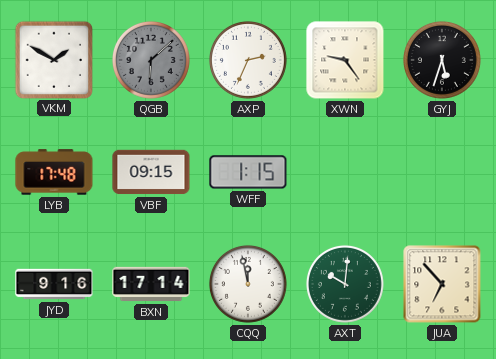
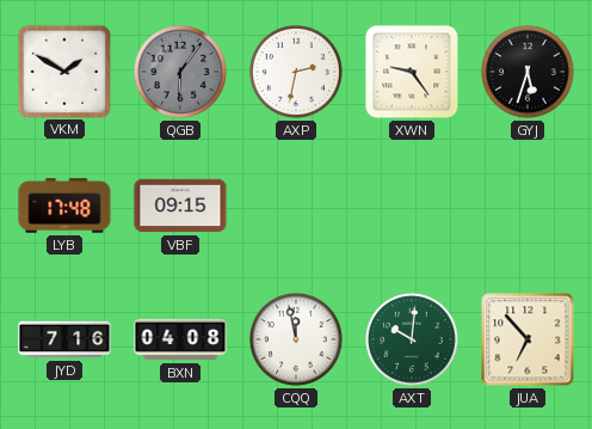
QGB: 6:08 -> 6:06 (180, 72)
AXP: 2:34 -> 2:32 (296, 72)
WFF: 1:15 -> none (248, 172)
JYD: 9:16 -> 7:16 (64, 339)
BXN: 17:14 -> 04:08 (180, 339)
